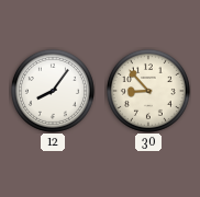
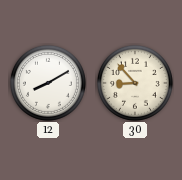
12: 8:06 -> 8:10 (48, 83)
